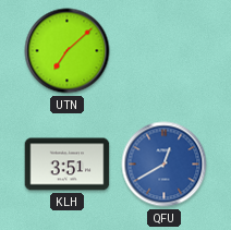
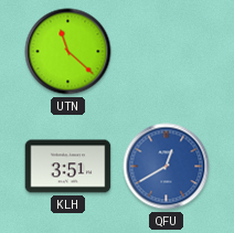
UTN: 7:08 -> 11:22 (68, 52)
